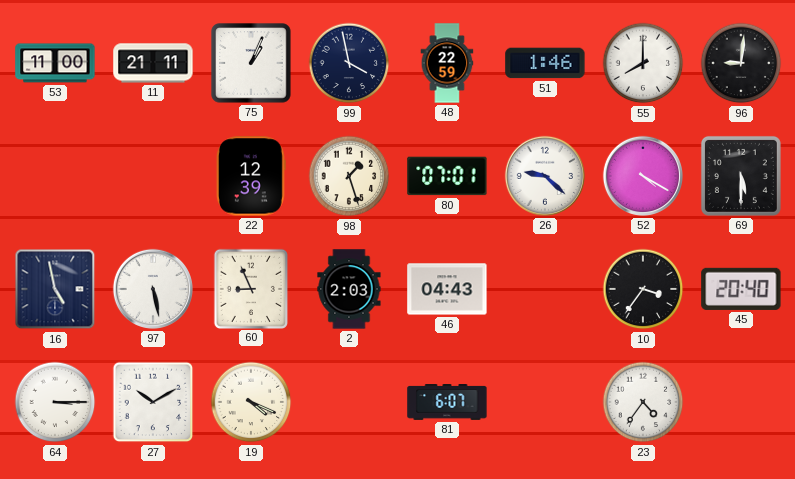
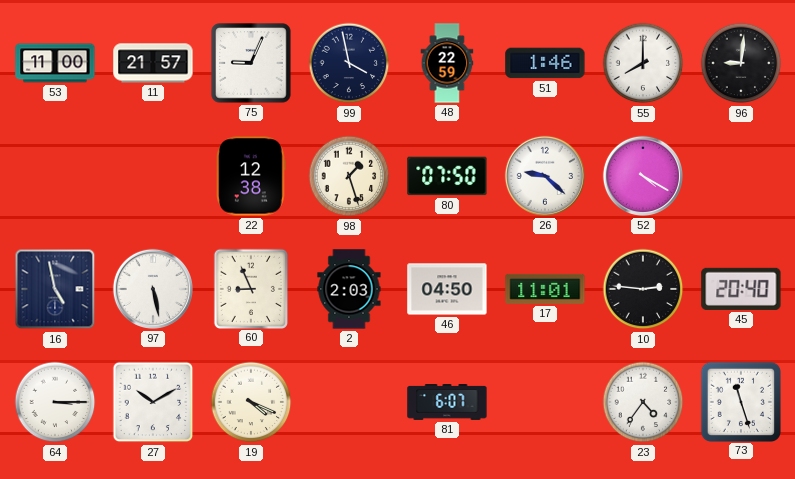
11: 21:11 -> 21:57 (153, 63)
75: 1:04 -> 9:04 (251, 63)
22: 12:39 -> 12:38 (251, 176)
80: 07:01 -> 07:50 (447, 176)
69: 5:30 -> none (741, 176)
46: 04:43 -> 04:50 (447, 289)
17: none -> 11:01 (545, 289)
10: 3:36 -> 2:46 (643, 289)
73: none -> 11:27 (740, 401)
